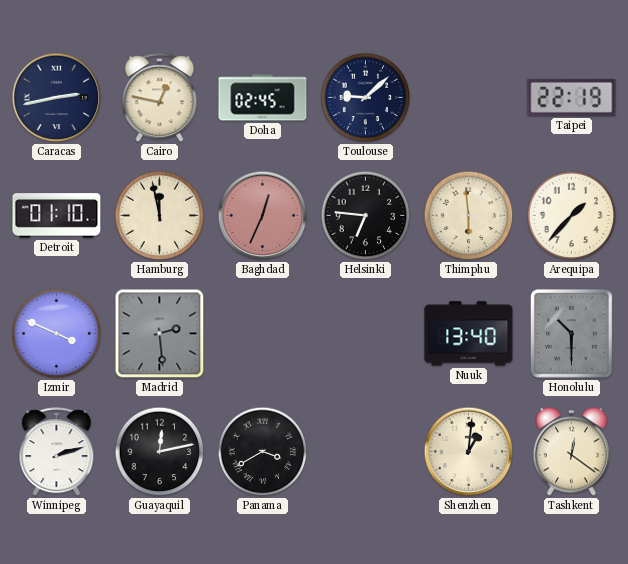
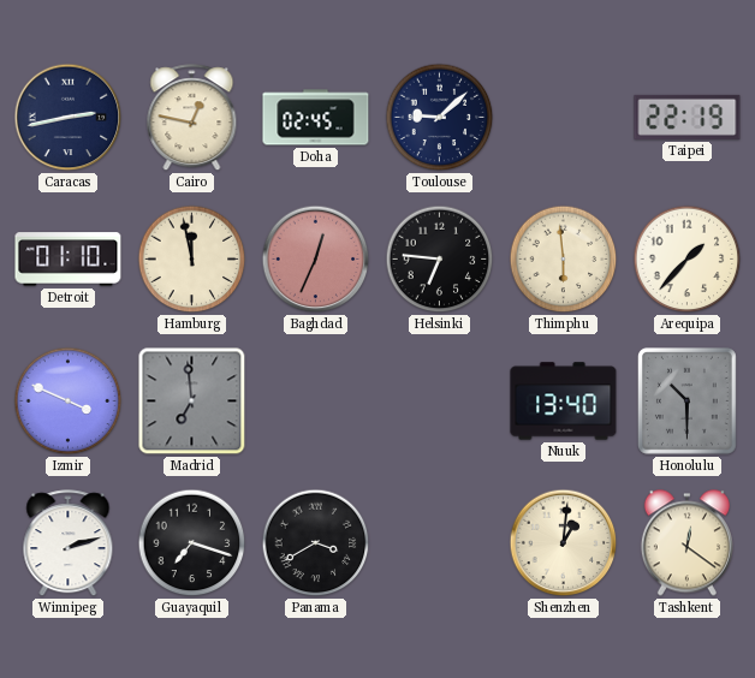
Madrid: 2:29 -> 6:59 (192, 402)
Guayaquil: 12:13 -> 7:18 (192, 543)
